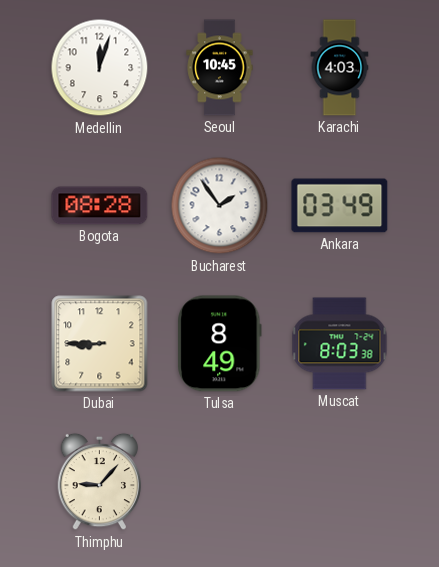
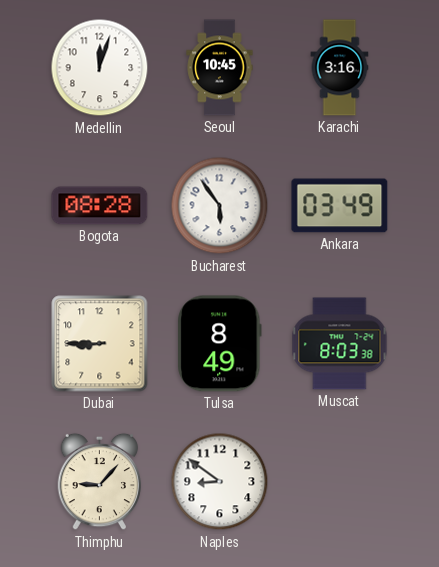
Karachi: 4:03 -> 3:16 (340, 68)
Bucharest: 1:54 -> 5:54 (220, 206)
Naples: none -> 8:51 (220, 482)
